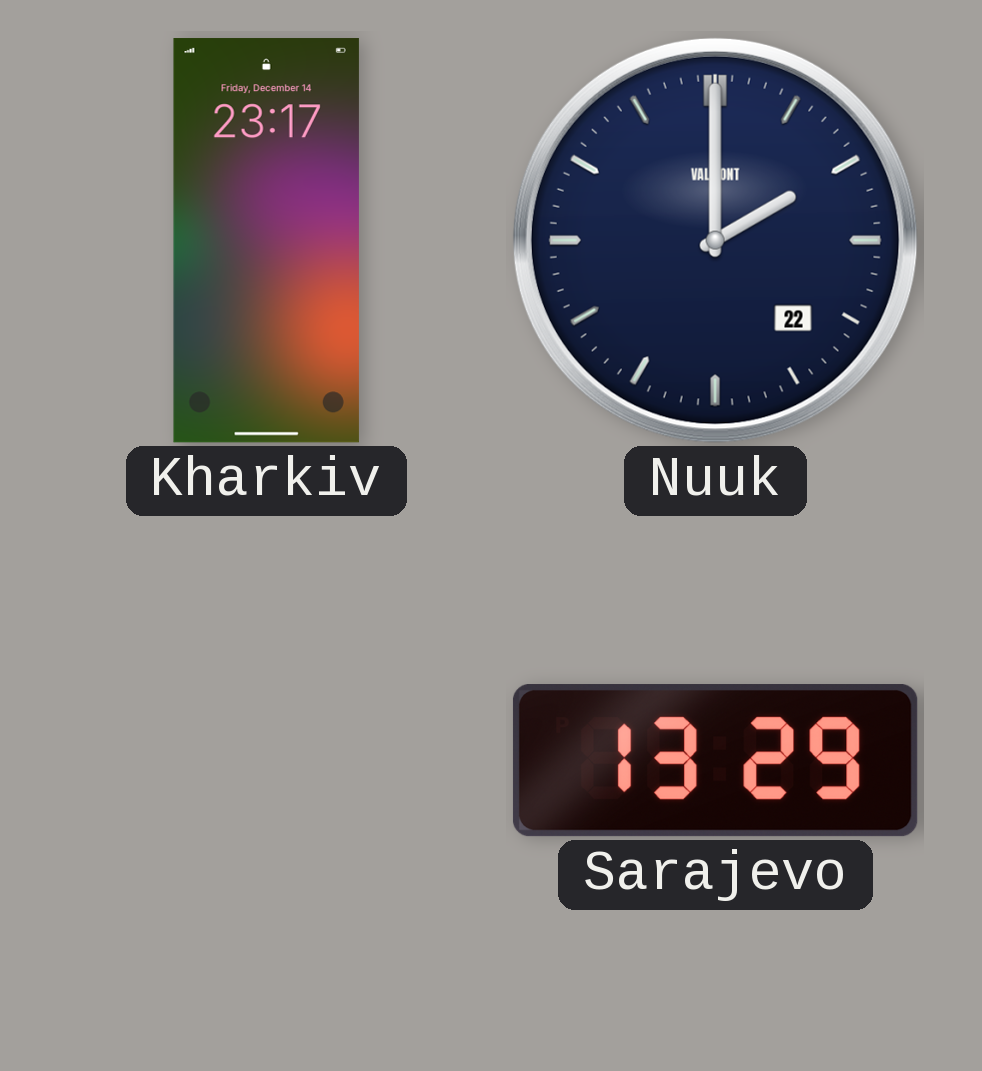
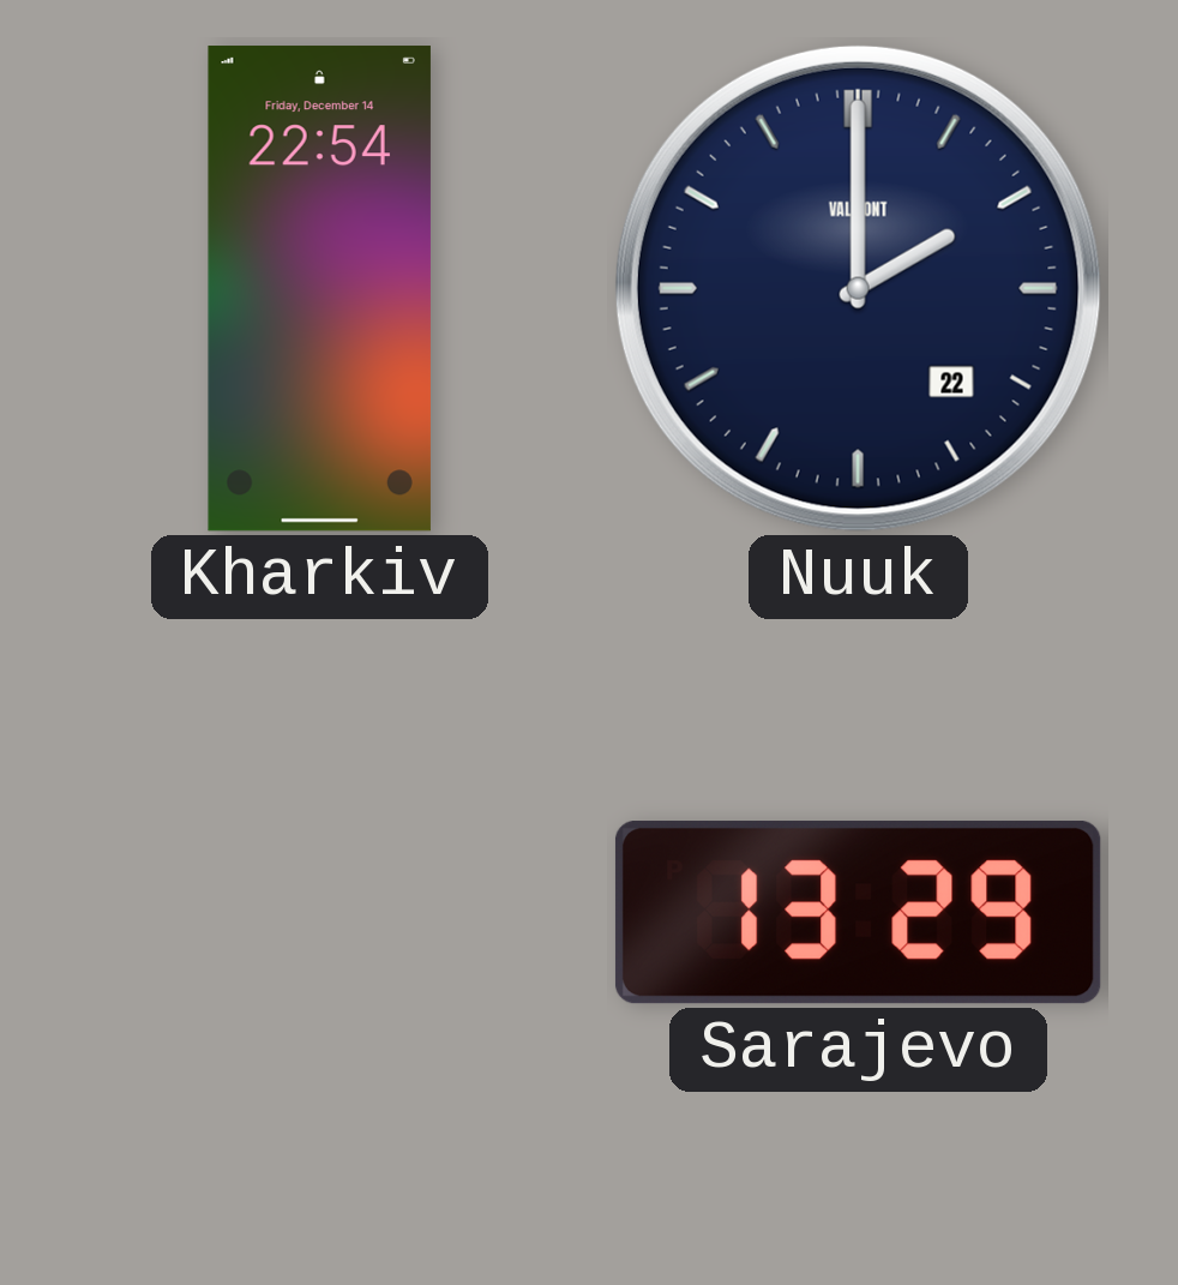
Kharkiv: 23:17 -> 22:54 (319, 289)
